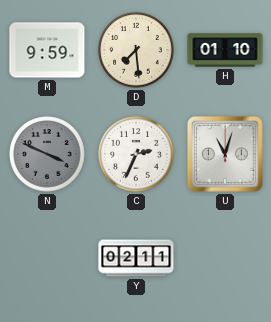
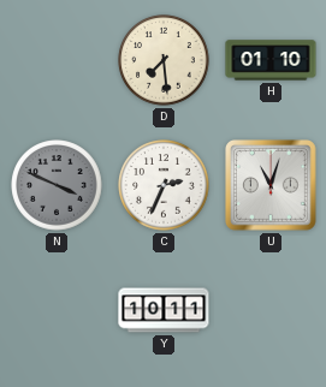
M: 9:59 -> none (47, 50)
Y: 02:11 -> 10:11 (164, 310)
